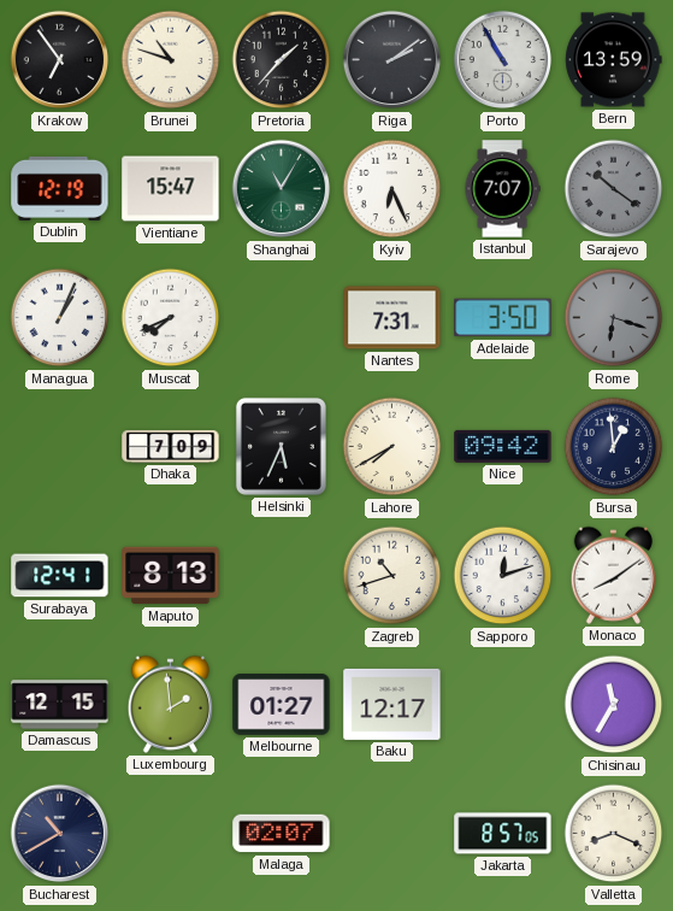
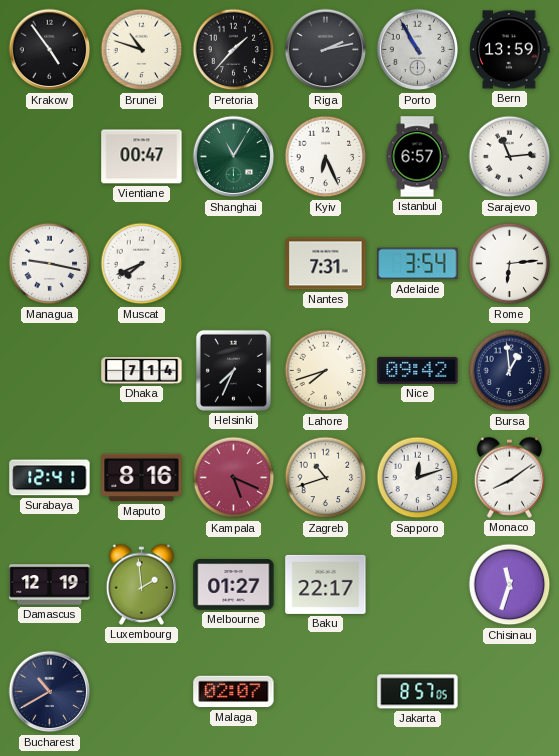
Krakow: 6:54 -> 4:54 (50, 50)
Riga: 2:09 -> 2:13 (326, 50)
Dublin: 12:19 -> none (60, 188)
Vientiane: 15:47 -> 00:47 (142, 157)
Istanbul: 7:07 -> 6:57 (417, 157)
Sarajevo: 10:21 -> 11:14 (510, 157)
Sarajevo dial: grey -> white (510, 157)
Managua: 1:04 -> 9:17 (50, 264)
Adelaide: 3:50 -> 3:54 (418, 264)
Rome: 6:18 -> 6:14 (510, 264)
Rome dial: grey -> white (510, 264)
Dhaka: 7:09 -> 7:14 (142, 371)
Helsinki: 5:34 -> 7:34 (233, 370)
Lahore: 7:40 -> 7:42 (326, 371)
Maputo: 8:13 -> 8:16 (142, 478)
Kampala: none -> 5:19 (234, 478)
Damascus: 12:15 -> 12:19 (50, 585)
Baku: 12:17 -> 22:17 (326, 584)
Chisinau: 11:35 -> 11:33 (510, 585)
Valletta: 8:19 -> none (614, 834)
